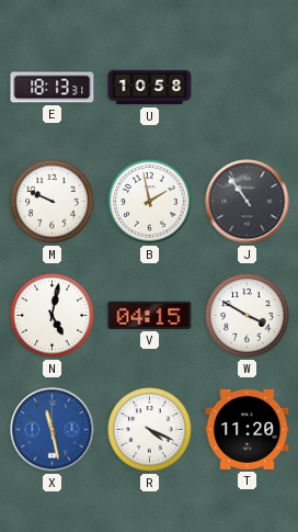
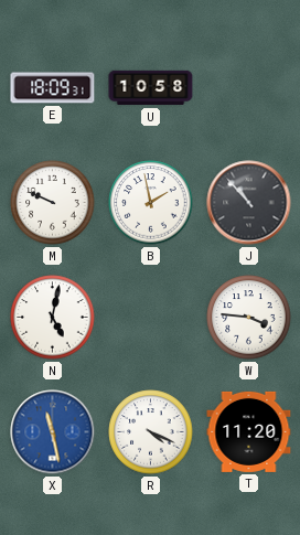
E: 18:13 -> 18:09 (53, 88)
J: 10:54 -> 10:53 (249, 203)
V: 04:15 -> none (150, 315)
W: 3:50 -> 3:46 (249, 318)
